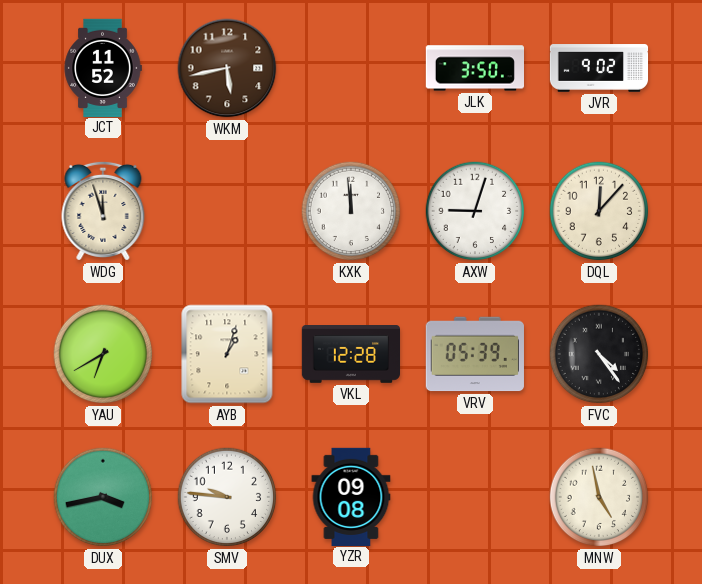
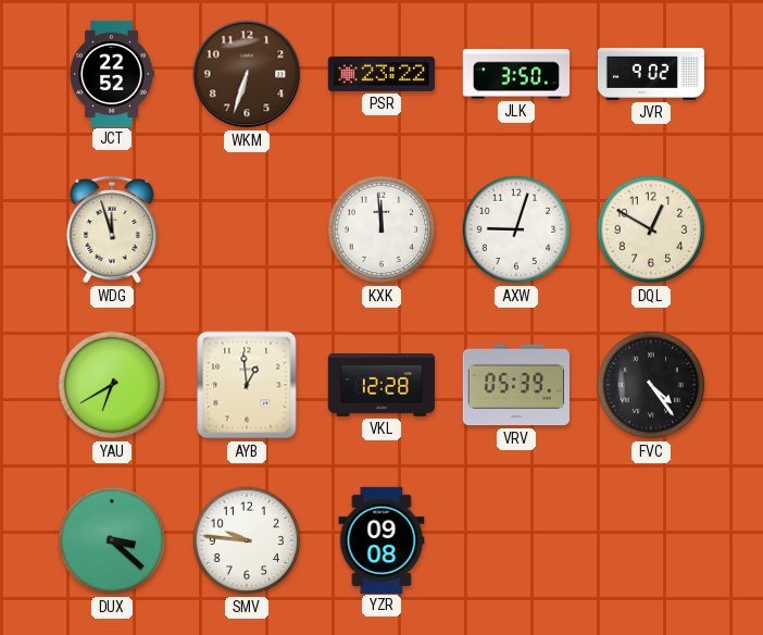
JCT: 11:52 -> 22:52 (112, 73)
WKM: 5:43 -> 6:33 (247, 74)
PSR: none -> 23:22 (381, 74)
DQL: 12:07 -> 12:50 (651, 229)
AYB: 1:03 -> 12:59 (247, 385)
DUX: 3:43 -> 3:22 (112, 540)
MNW: 4:58 -> none (599, 497)
